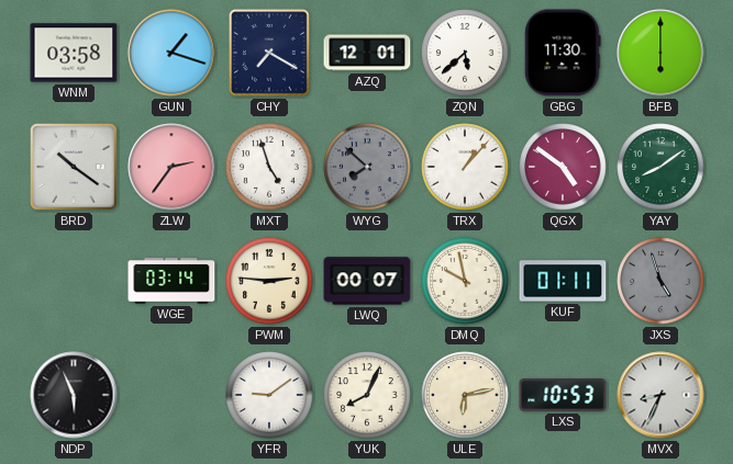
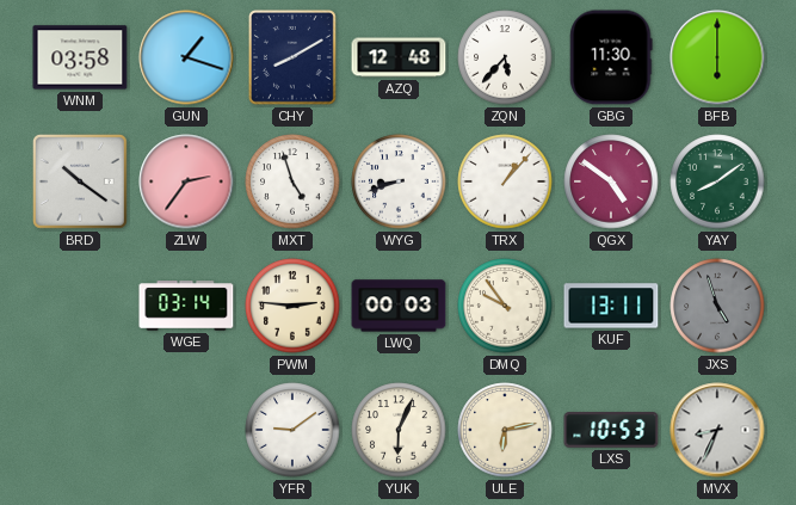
CHY: 7:20 -> 8:10 (292, 57)
AZQ: 12:01 -> 12:48 (399, 57)
ZQN: 5:38 -> 5:37 (505, 57)
WYG: 7:52 -> 8:42 (399, 181)
WYG dial: grey -> white (399, 181)
LWQ: 00:07 -> 00:03 (399, 306)
DMQ: 9:58 -> 9:54 (505, 306)
KUF: 01:11 -> 13:11 (611, 306)
NDP: 5:56 -> none (74, 395)
YUK: 8:04 -> 6:04 (399, 430)
